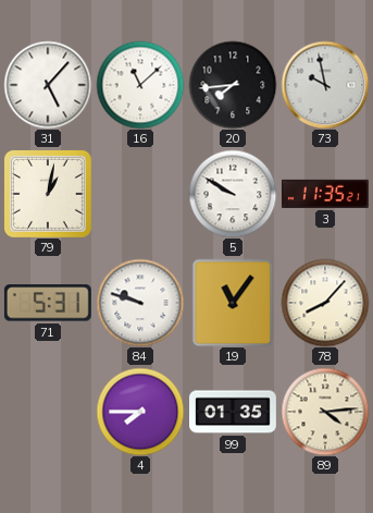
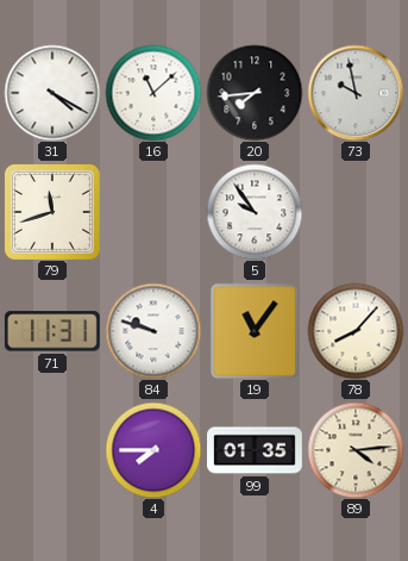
31: 5:07 -> 4:20 (52, 93)
79: 1:02 -> 11:42 (52, 212)
5: 9:50 -> 9:54 (255, 212)
3: 11:35 -> none (325, 194)
71: 5:31 -> 11:31 (52, 331)
